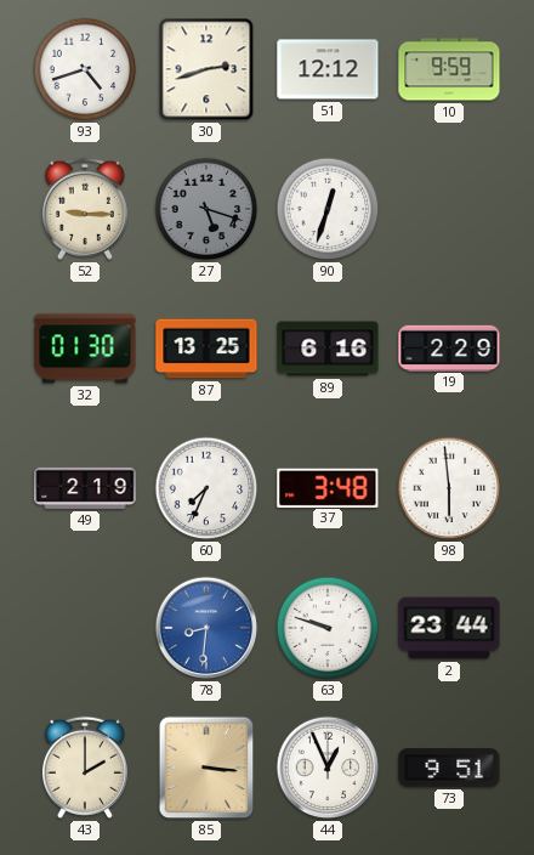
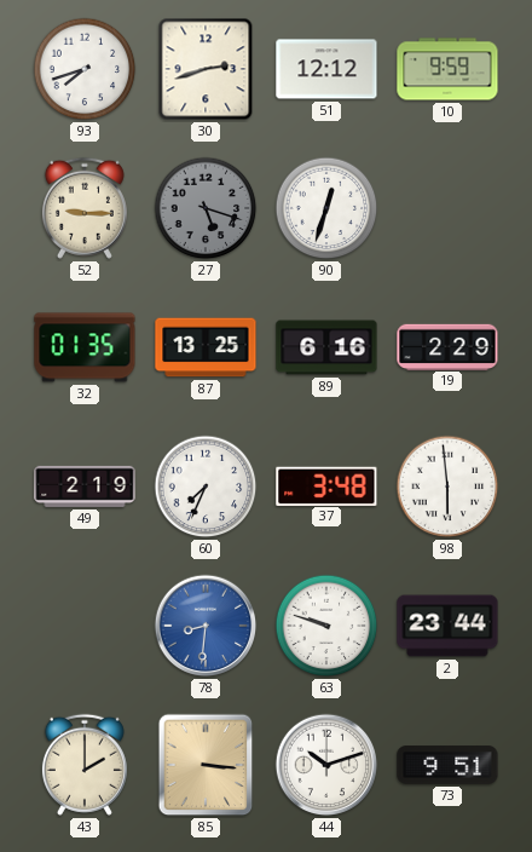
93: 4:42 -> 7:42 (85, 69)
32: 01:30 -> 01:35 (85, 347)
44: 12:56 -> 10:12 (326, 765)
